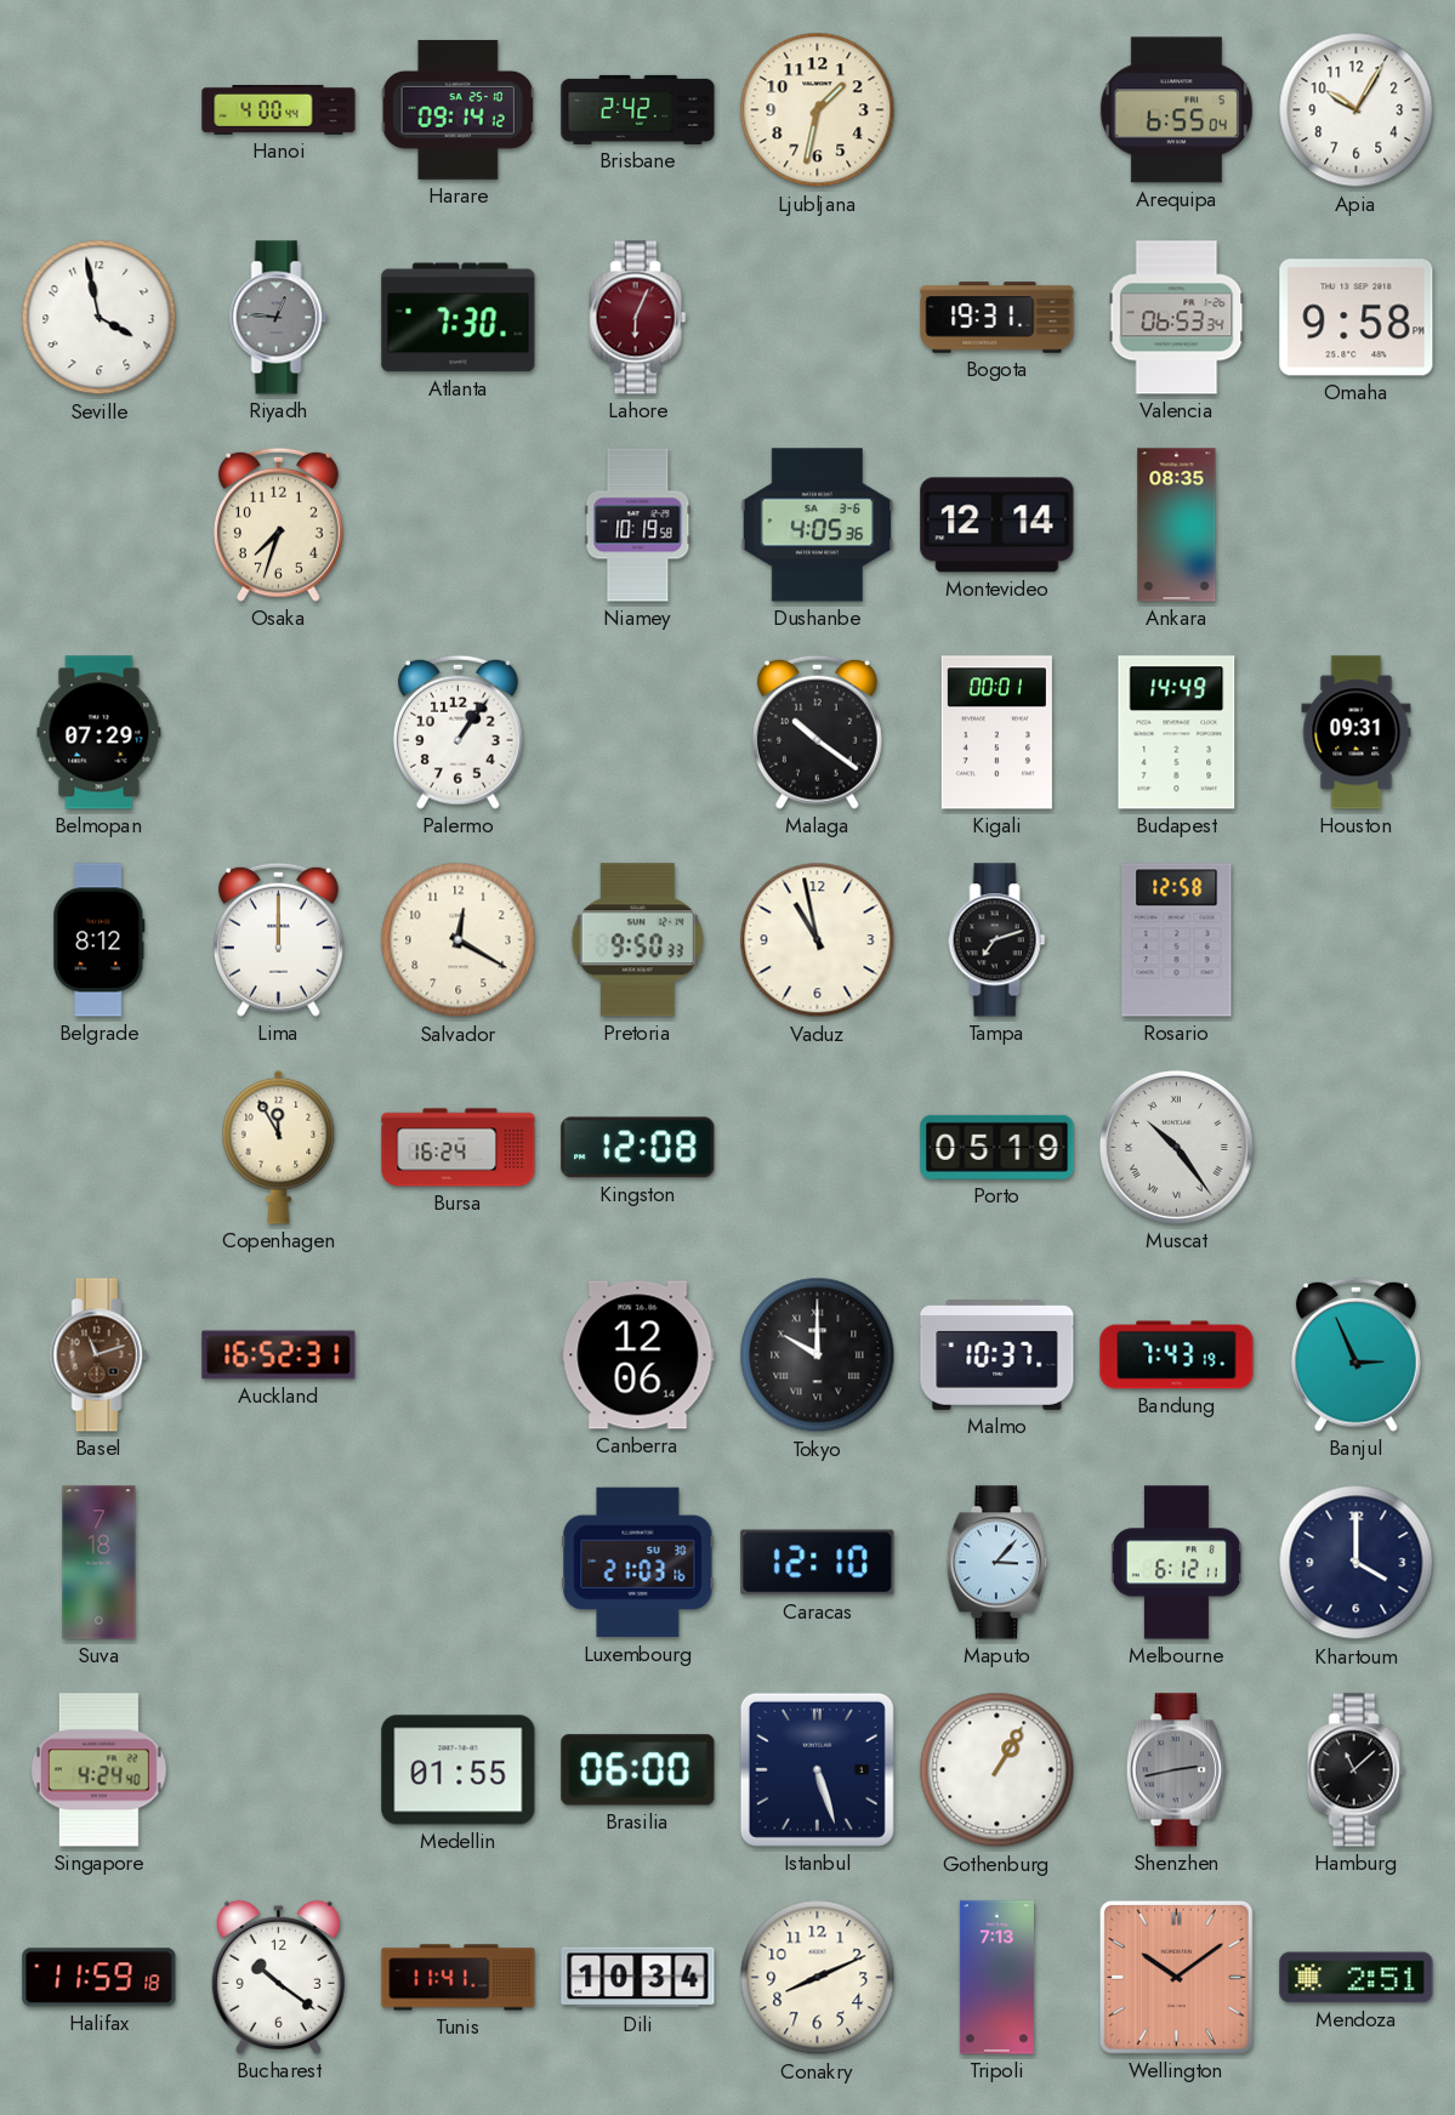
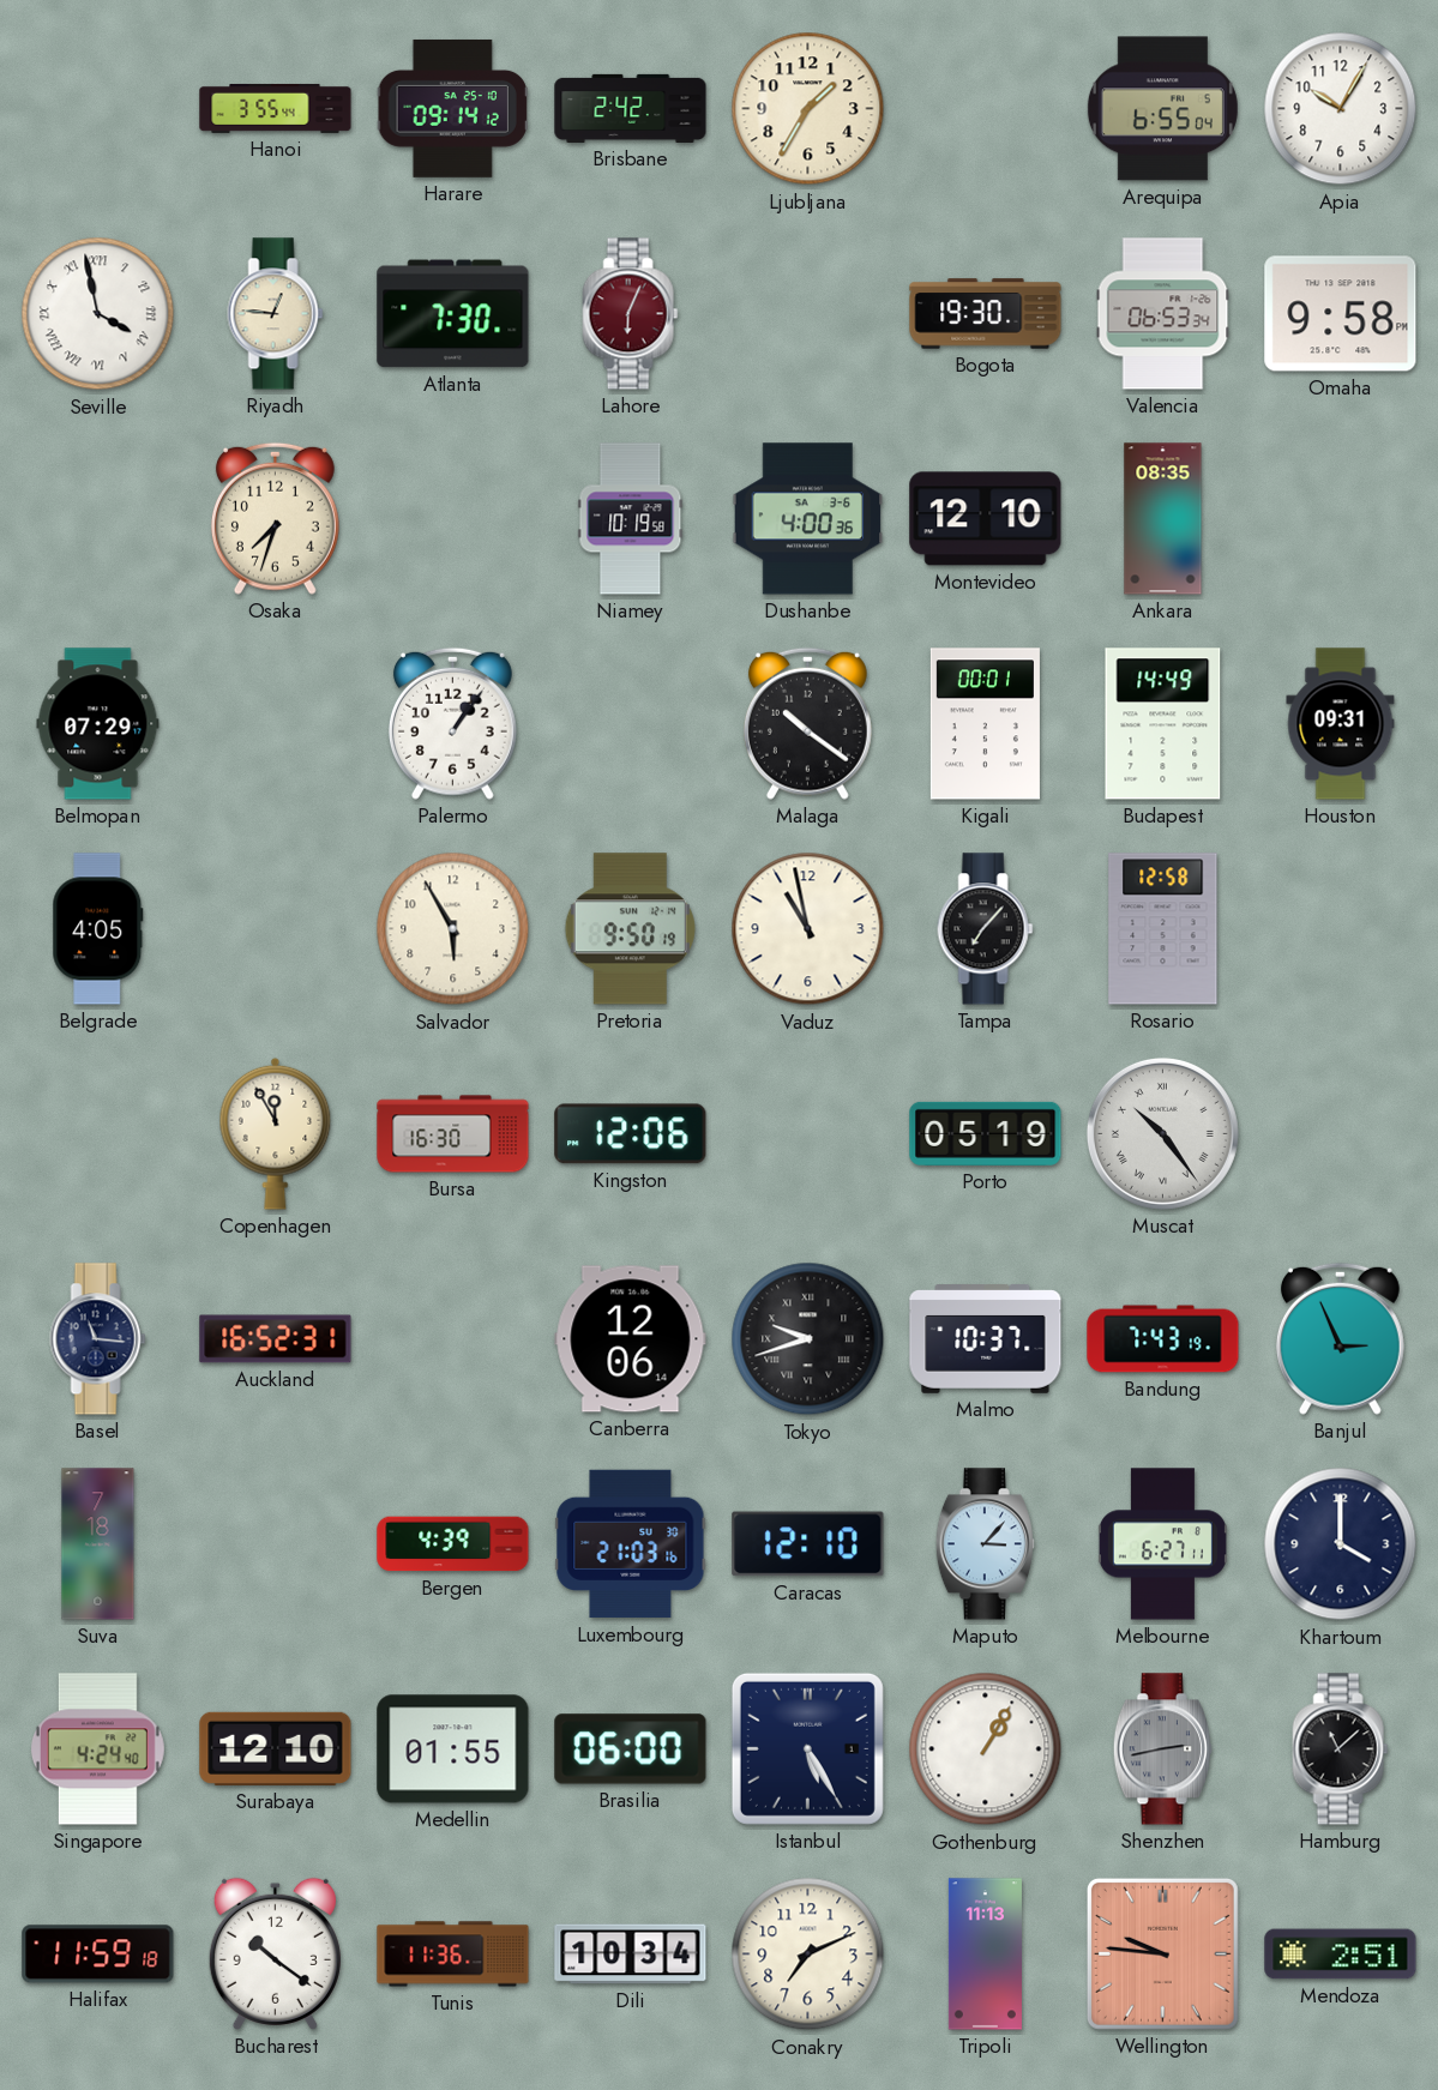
Hanoi: 4:00 -> 3:55 (276, 108)
Ljubljana: 1:32 -> 1:35 (808, 109)
Seville numerals: Arabic -> Roman (98, 314)
Riyadh dial: grey -> cream (276, 314)
Bogota: 19:31 -> 19:30 (986, 314)
Dushanbe: 4:05 -> 4:00 (808, 519)
Montevideo: 12:14 -> 12:10 (986, 519)
Belgrade: 8:12 -> 4:05 (98, 929)
Lima: 12:00 -> none (278, 939)
Salvador: 12:20 -> 5:55 (453, 929)
Pretoria: 9:50:33 -> 9:50:19 (630, 929)
Tampa: 7:12 -> 7:07 (986, 929)
Bursa: 16:24 -> 16:30 (453, 1134)
Kingston: 12:08 -> 12:06 (631, 1134)
Basel: 11:12 -> 11:16 (98, 1339)
Basel dial: brown -> navy (98, 1339)
Tokyo: 10:00 -> 9:42 (808, 1339)
Bergen: none -> 4:39 (453, 1544)
Melbourne: 6:12 -> 6:27 (1162, 1544)
Surabaya: none -> 12:10 (276, 1748)
Istanbul: 5:27 -> 5:25 (807, 1748)
Tunis: 11:41 -> 11:36 (453, 1955)
Conakry: 8:11 -> 7:11 (808, 1955)
Tripoli: 7:13 -> 11:13 (985, 1955)
Wellington: 10:09 -> 9:46 (1162, 1953)
